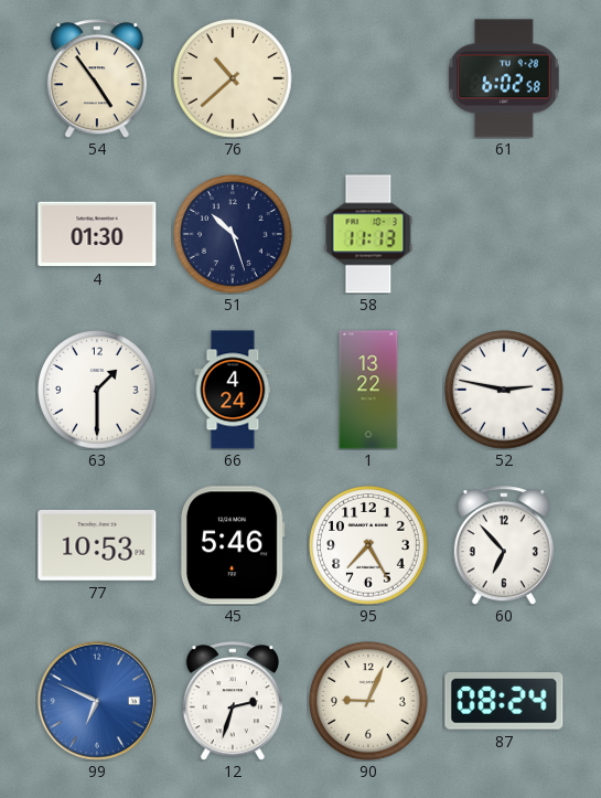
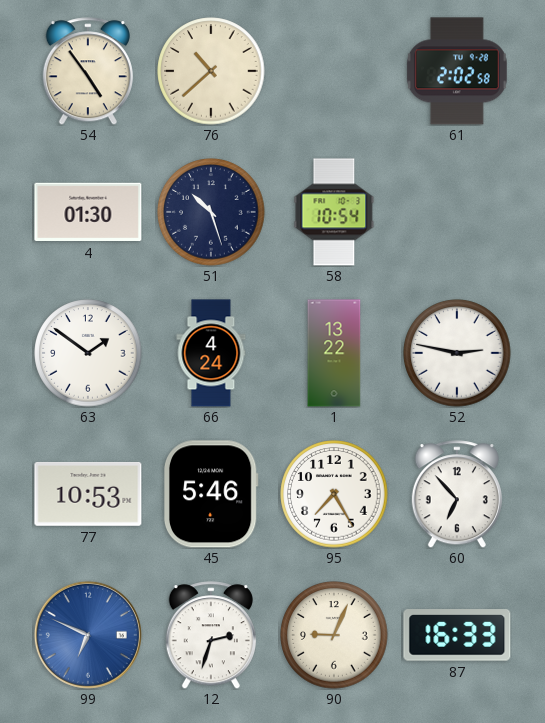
61: 6:02 -> 2:02 (457, 71)
58: 11:13 -> 10:54 (334, 212)
63: 1:30 -> 1:51 (88, 353)
87: 08:24 -> 16:33 (457, 635)
